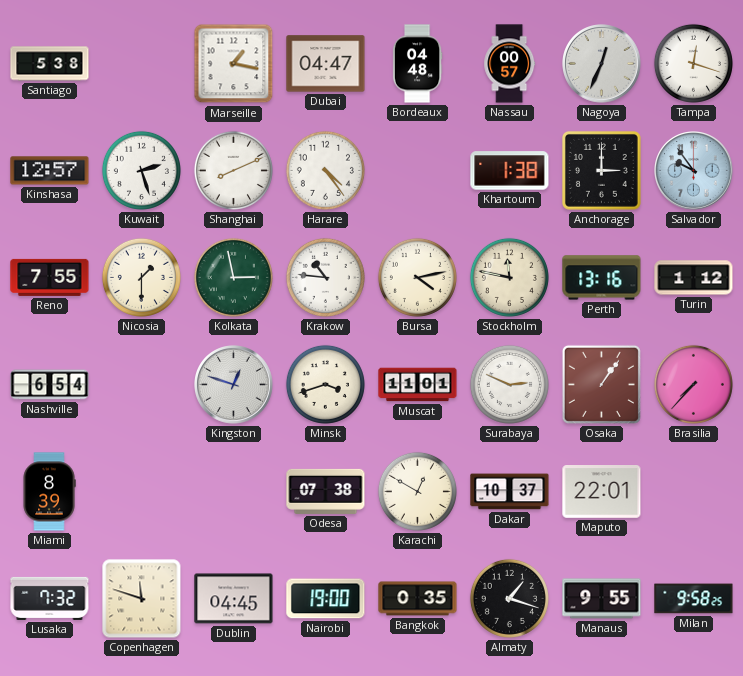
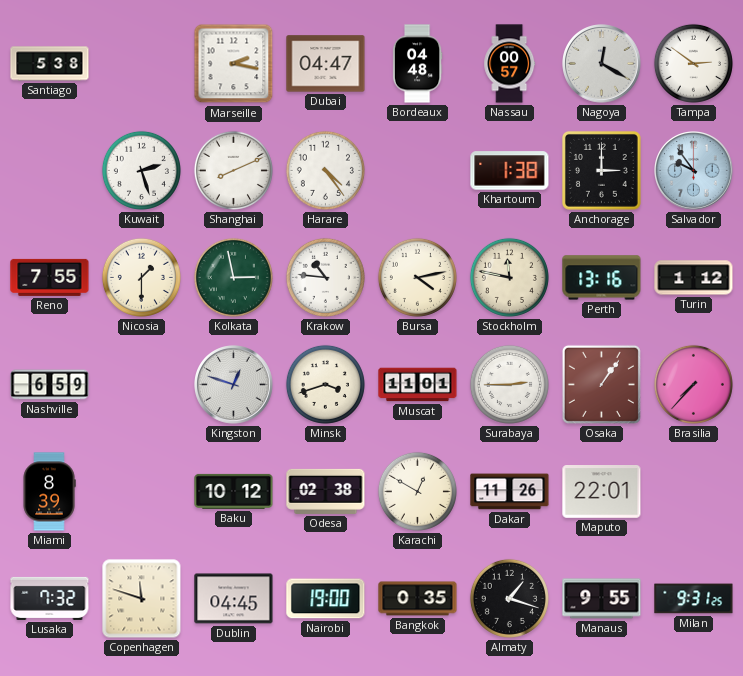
Marseille: 1:17 -> 2:17 (234, 64)
Nagoya: 12:34 -> 12:20 (602, 64)
Tampa: 12:18 -> 2:51 (693, 63)
Kinshasa: 12:57 -> none (50, 171)
Nashville: 6:54 -> 6:59 (50, 385)
Surabaya: 2:49 -> 2:45 (509, 384)
Baku: none -> 10:12 (234, 491)
Odesa: 07:38 -> 02:38 (326, 491)
Dakar: 10:37 -> 11:26 (510, 492)
Milan: 9:58 -> 9:31 (694, 599)
